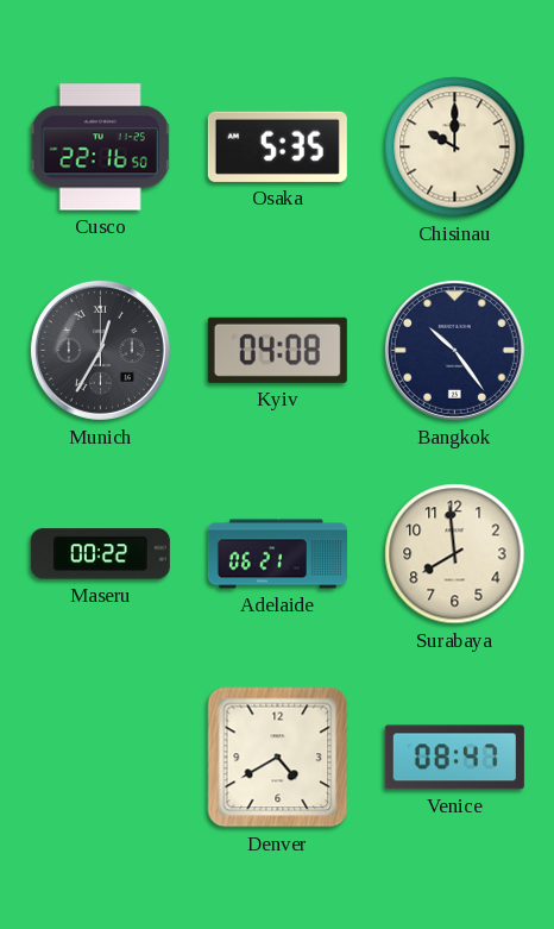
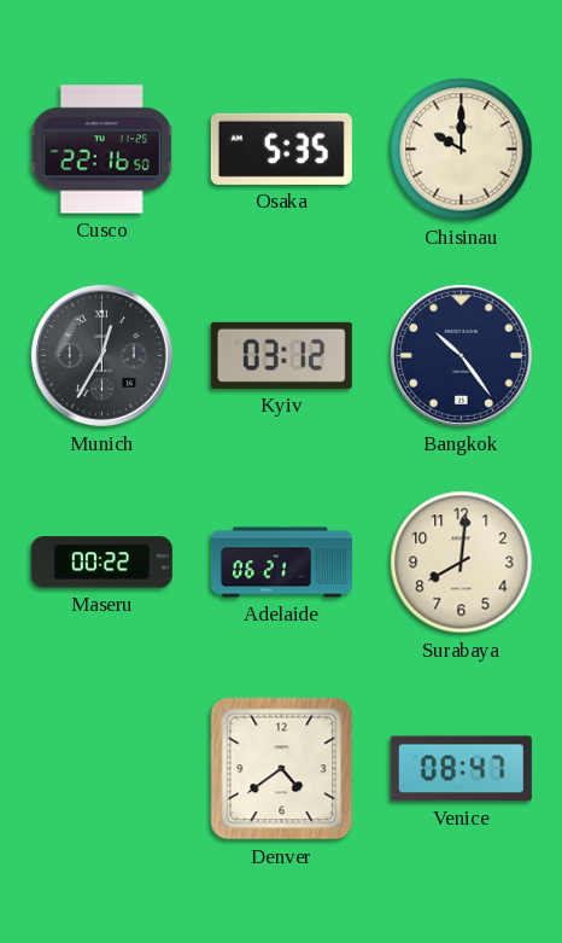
Kyiv: 04:08 -> 03:12 (281, 355)
Surabaya: 7:59 -> 8:01 (462, 563)
Denver: 4:40 -> 4:39 (282, 769)
